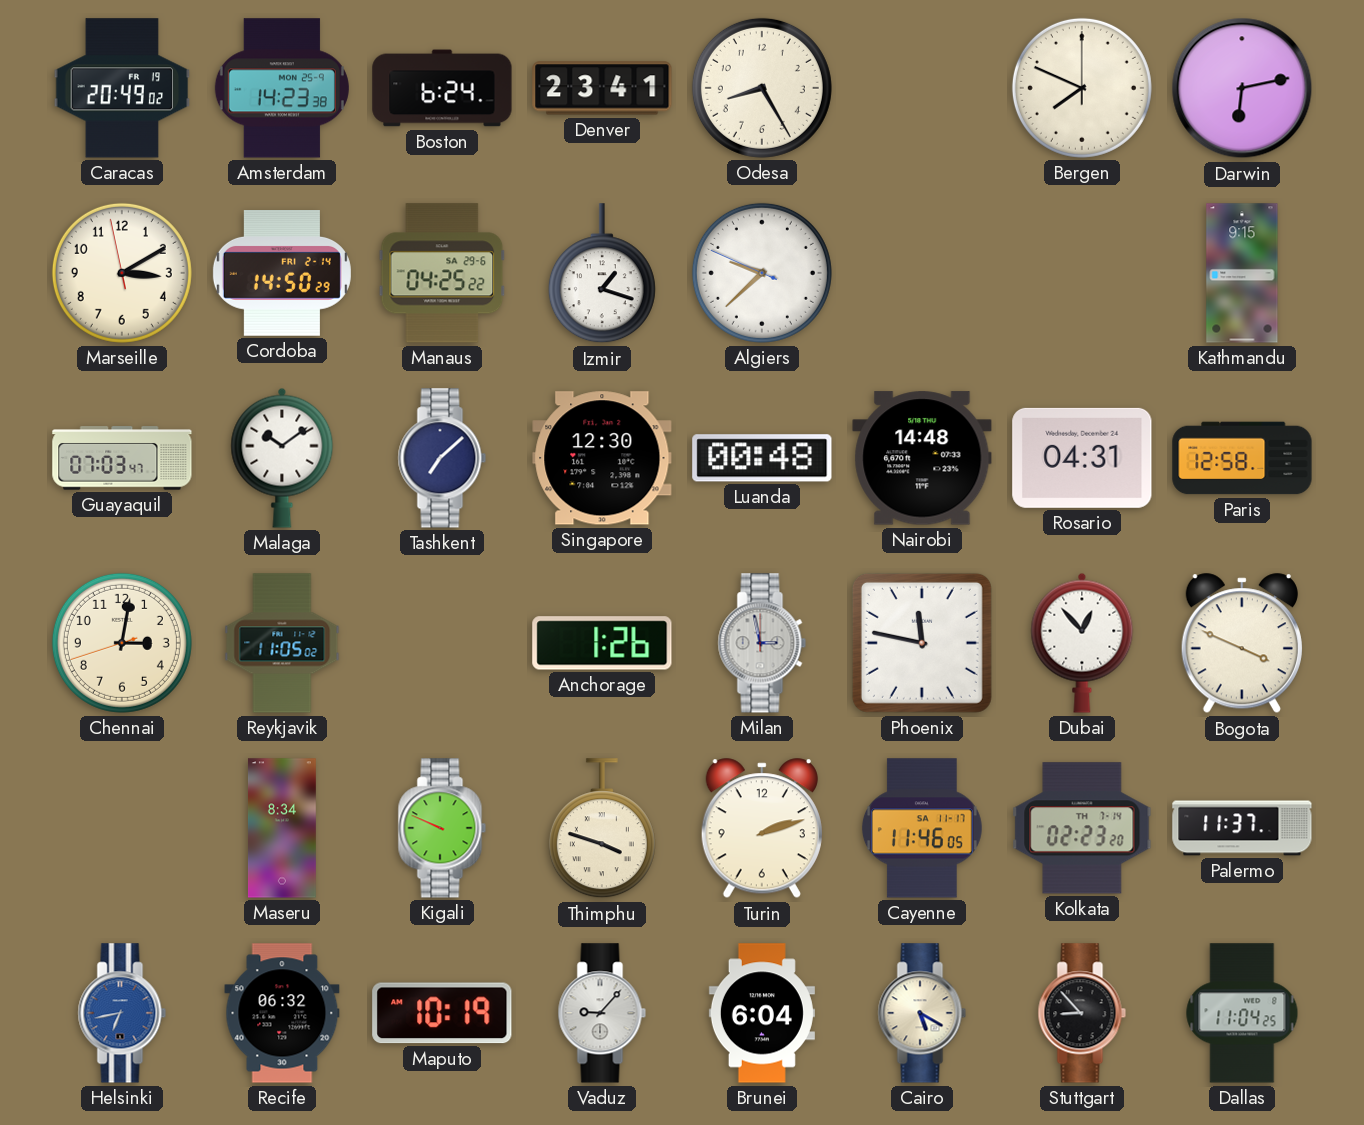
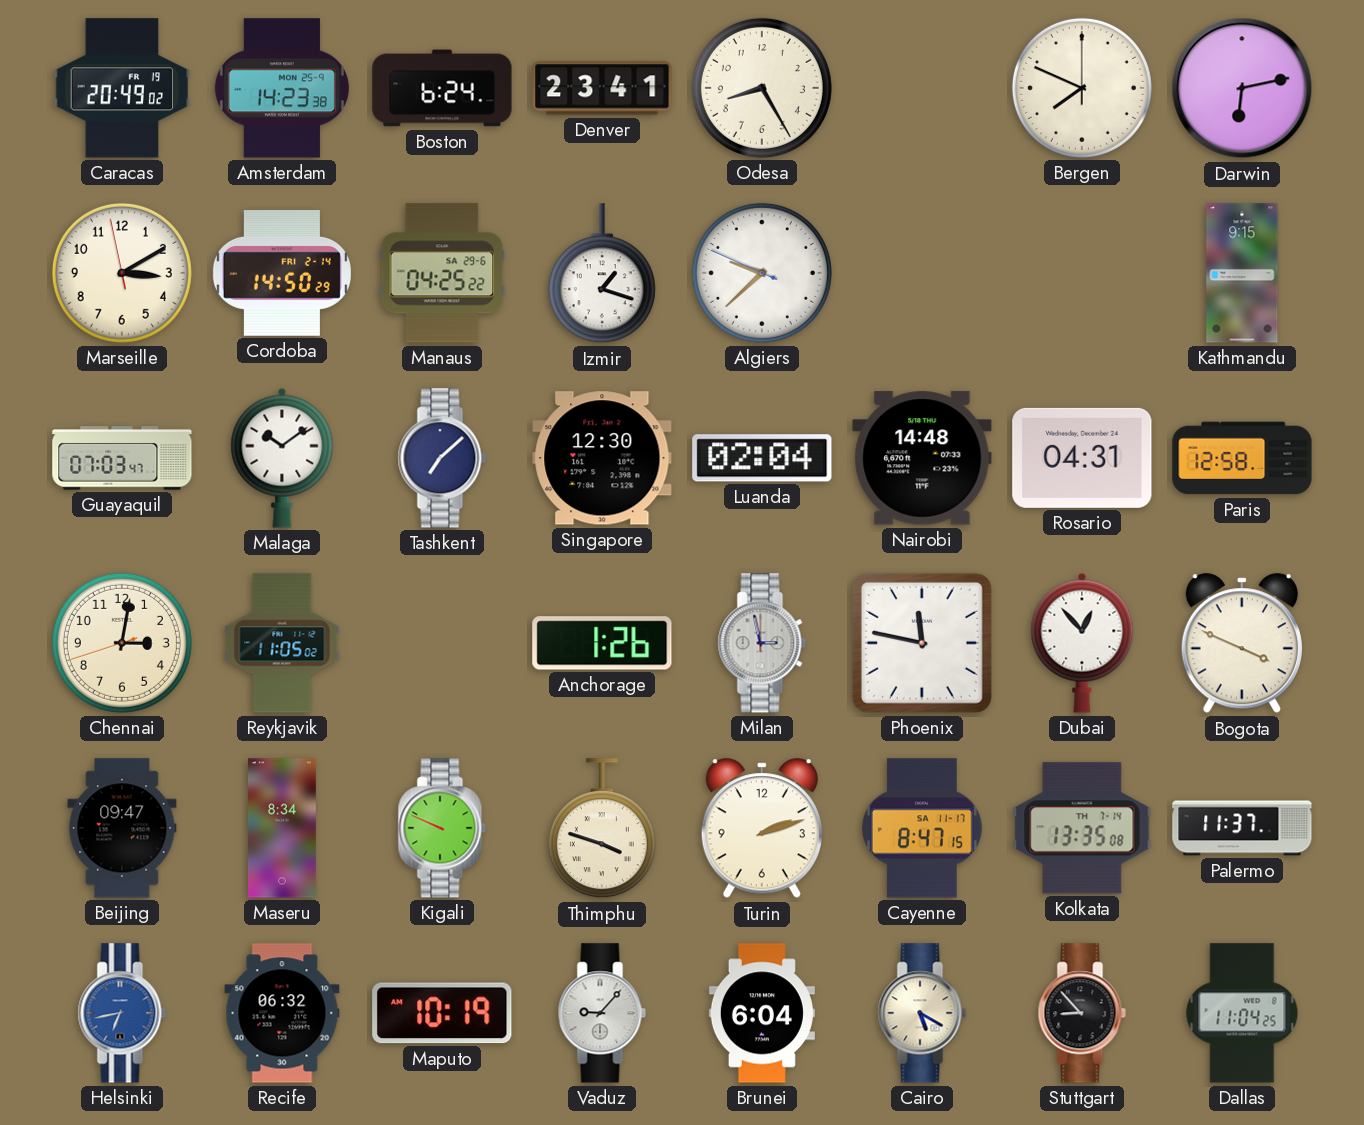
Luanda: 00:48 -> 02:04 (762, 458)
Beijing: none -> 09:47 (122, 828)
Cayenne: 11:46 -> 8:47 (922, 828)
Kolkata: 02:23 -> 13:35 (1082, 828)
